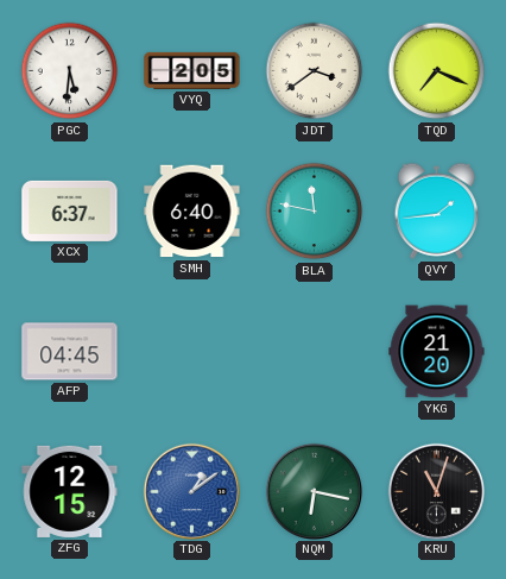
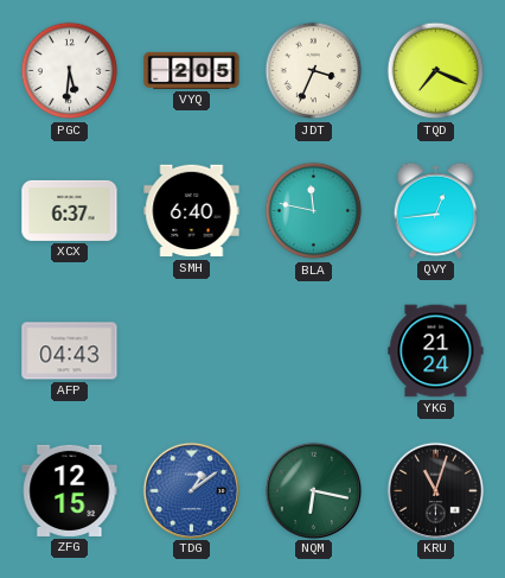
JDT: 3:39 -> 3:34 (314, 71)
QVY: 1:44 -> 12:44 (435, 210)
AFP: 04:45 -> 04:43 (70, 351)
YKG: 21:20 -> 21:24 (436, 351)
